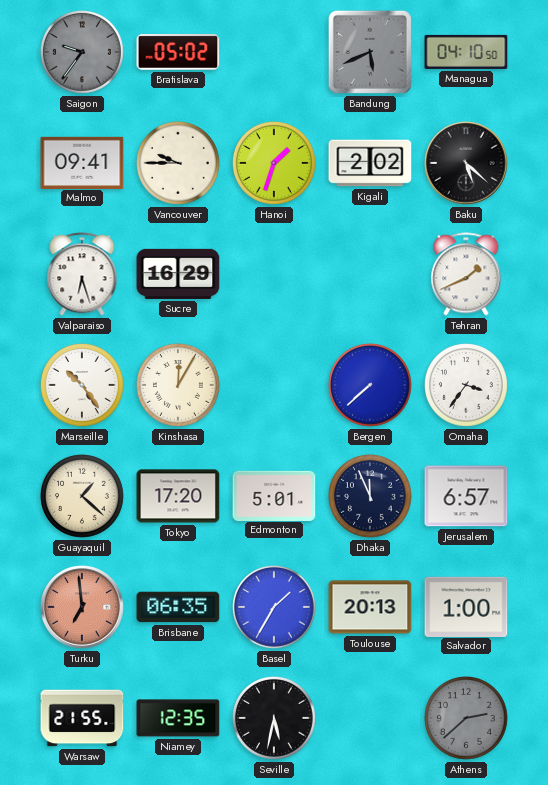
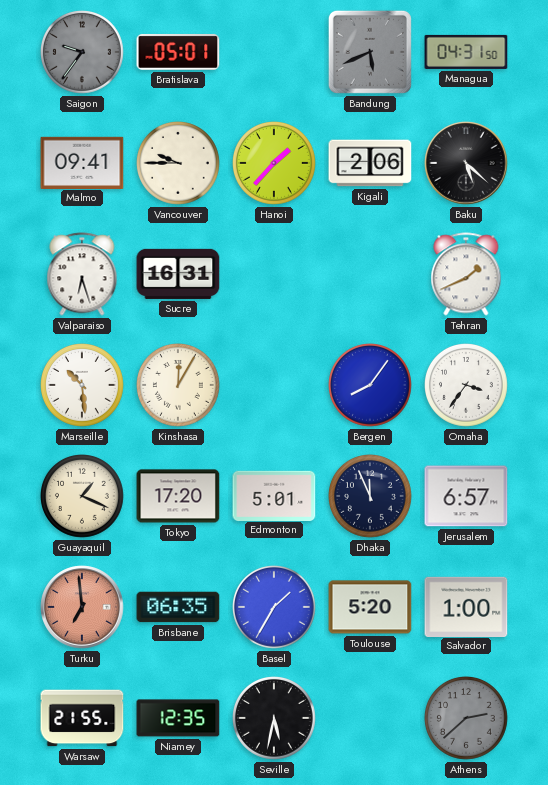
Bratislava: 05:02 -> 05:01 (178, 52)
Managua: 04:10 -> 04:31 (466, 52)
Hanoi: 1:33 -> 1:37 (275, 164)
Kigali: 2:02 -> 2:06 (370, 163)
Sucre: 16:29 -> 16:31 (178, 274)
Marseille: 10:24 -> 10:29 (83, 386)
Bergen: 7:38 -> 8:06 (371, 386)
Guayaquil: 1:22 -> 1:19 (83, 497)
Toulouse: 20:13 -> 5:20 (370, 607)
